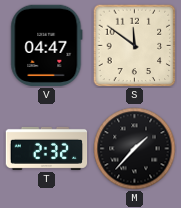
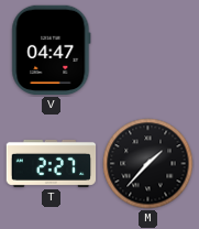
S: 11:51 -> none (135, 46)
T: 2:32 -> 2:27 (52, 163)
